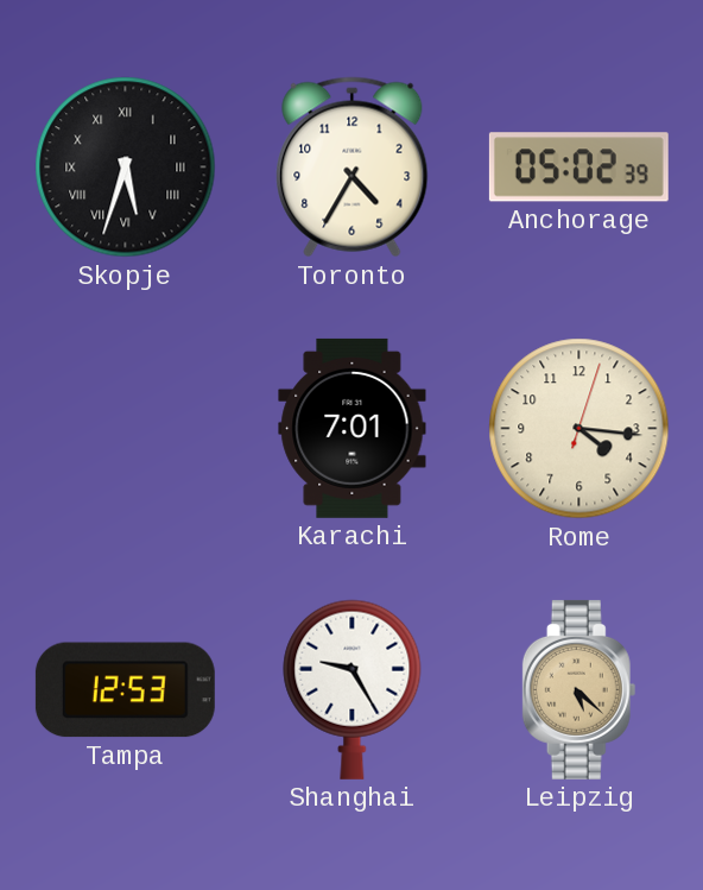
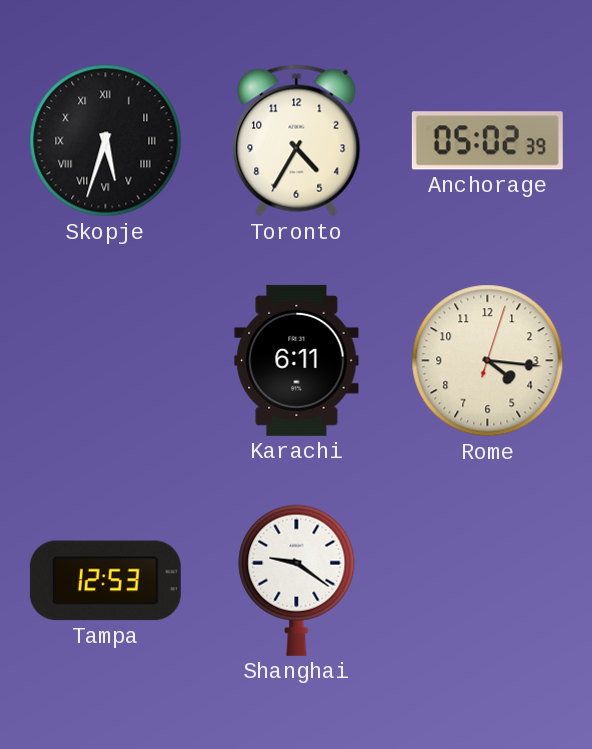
Karachi: 7:01 -> 6:11 (297, 360)
Shanghai: 9:25 -> 9:21 (297, 580)
Leipzig: 5:22 -> none (579, 689)
